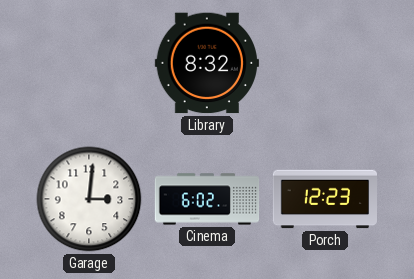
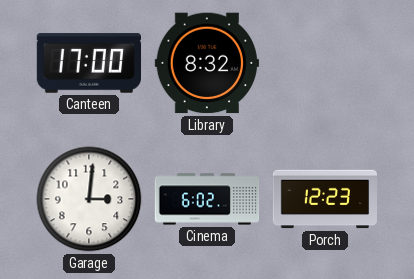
Canteen: none -> 17:00 (88, 63)
